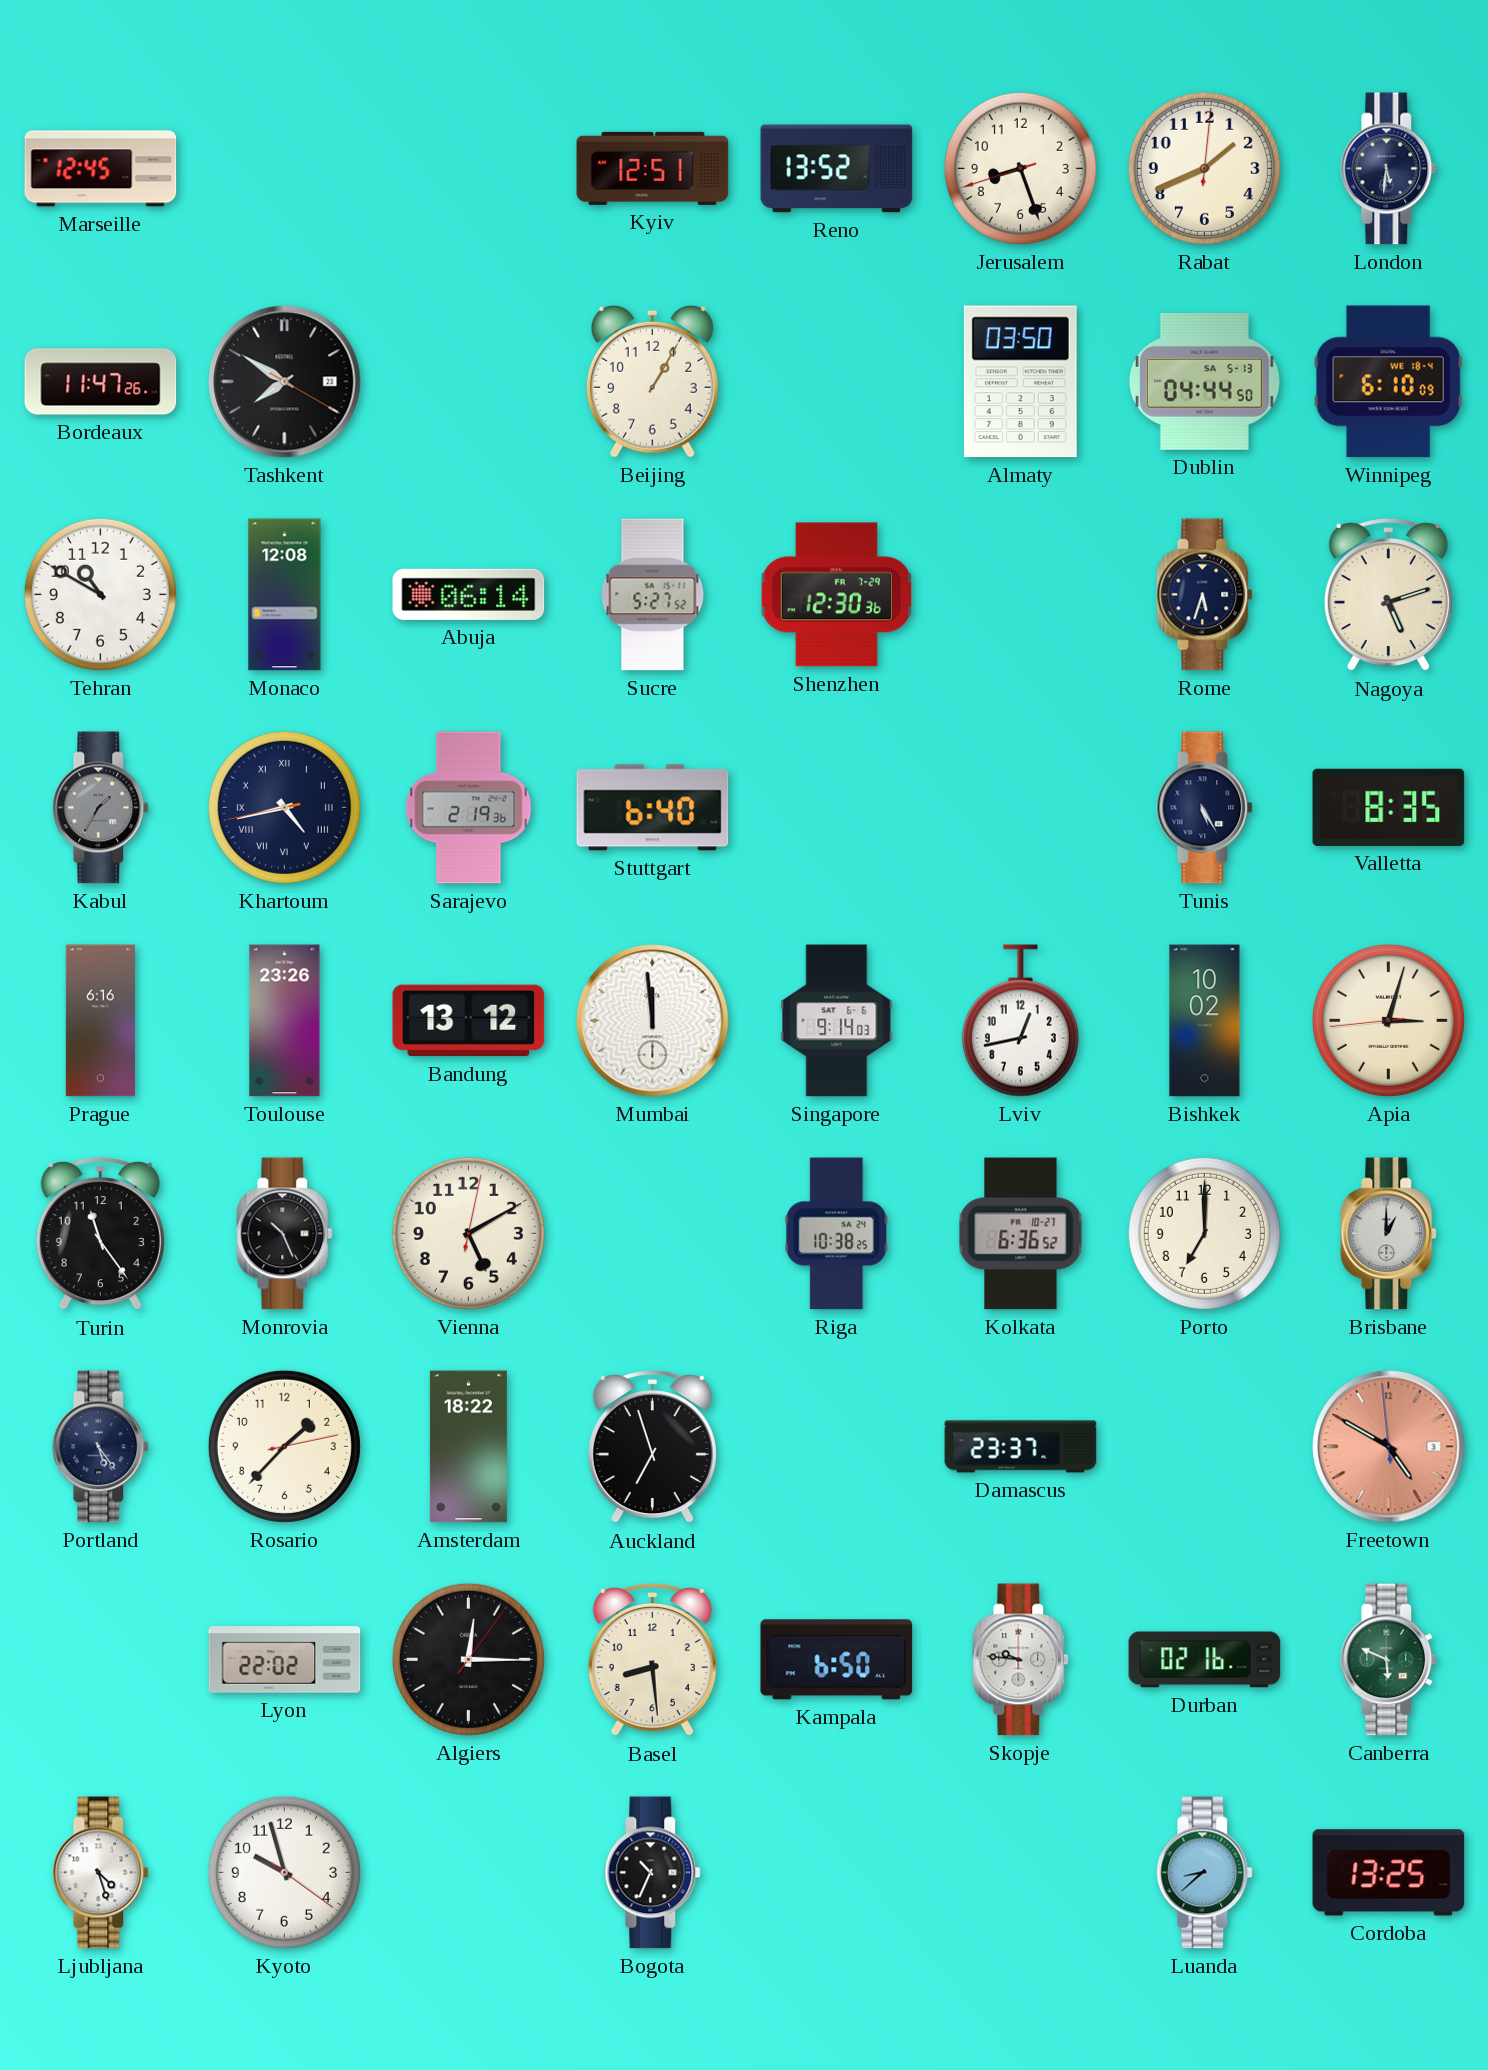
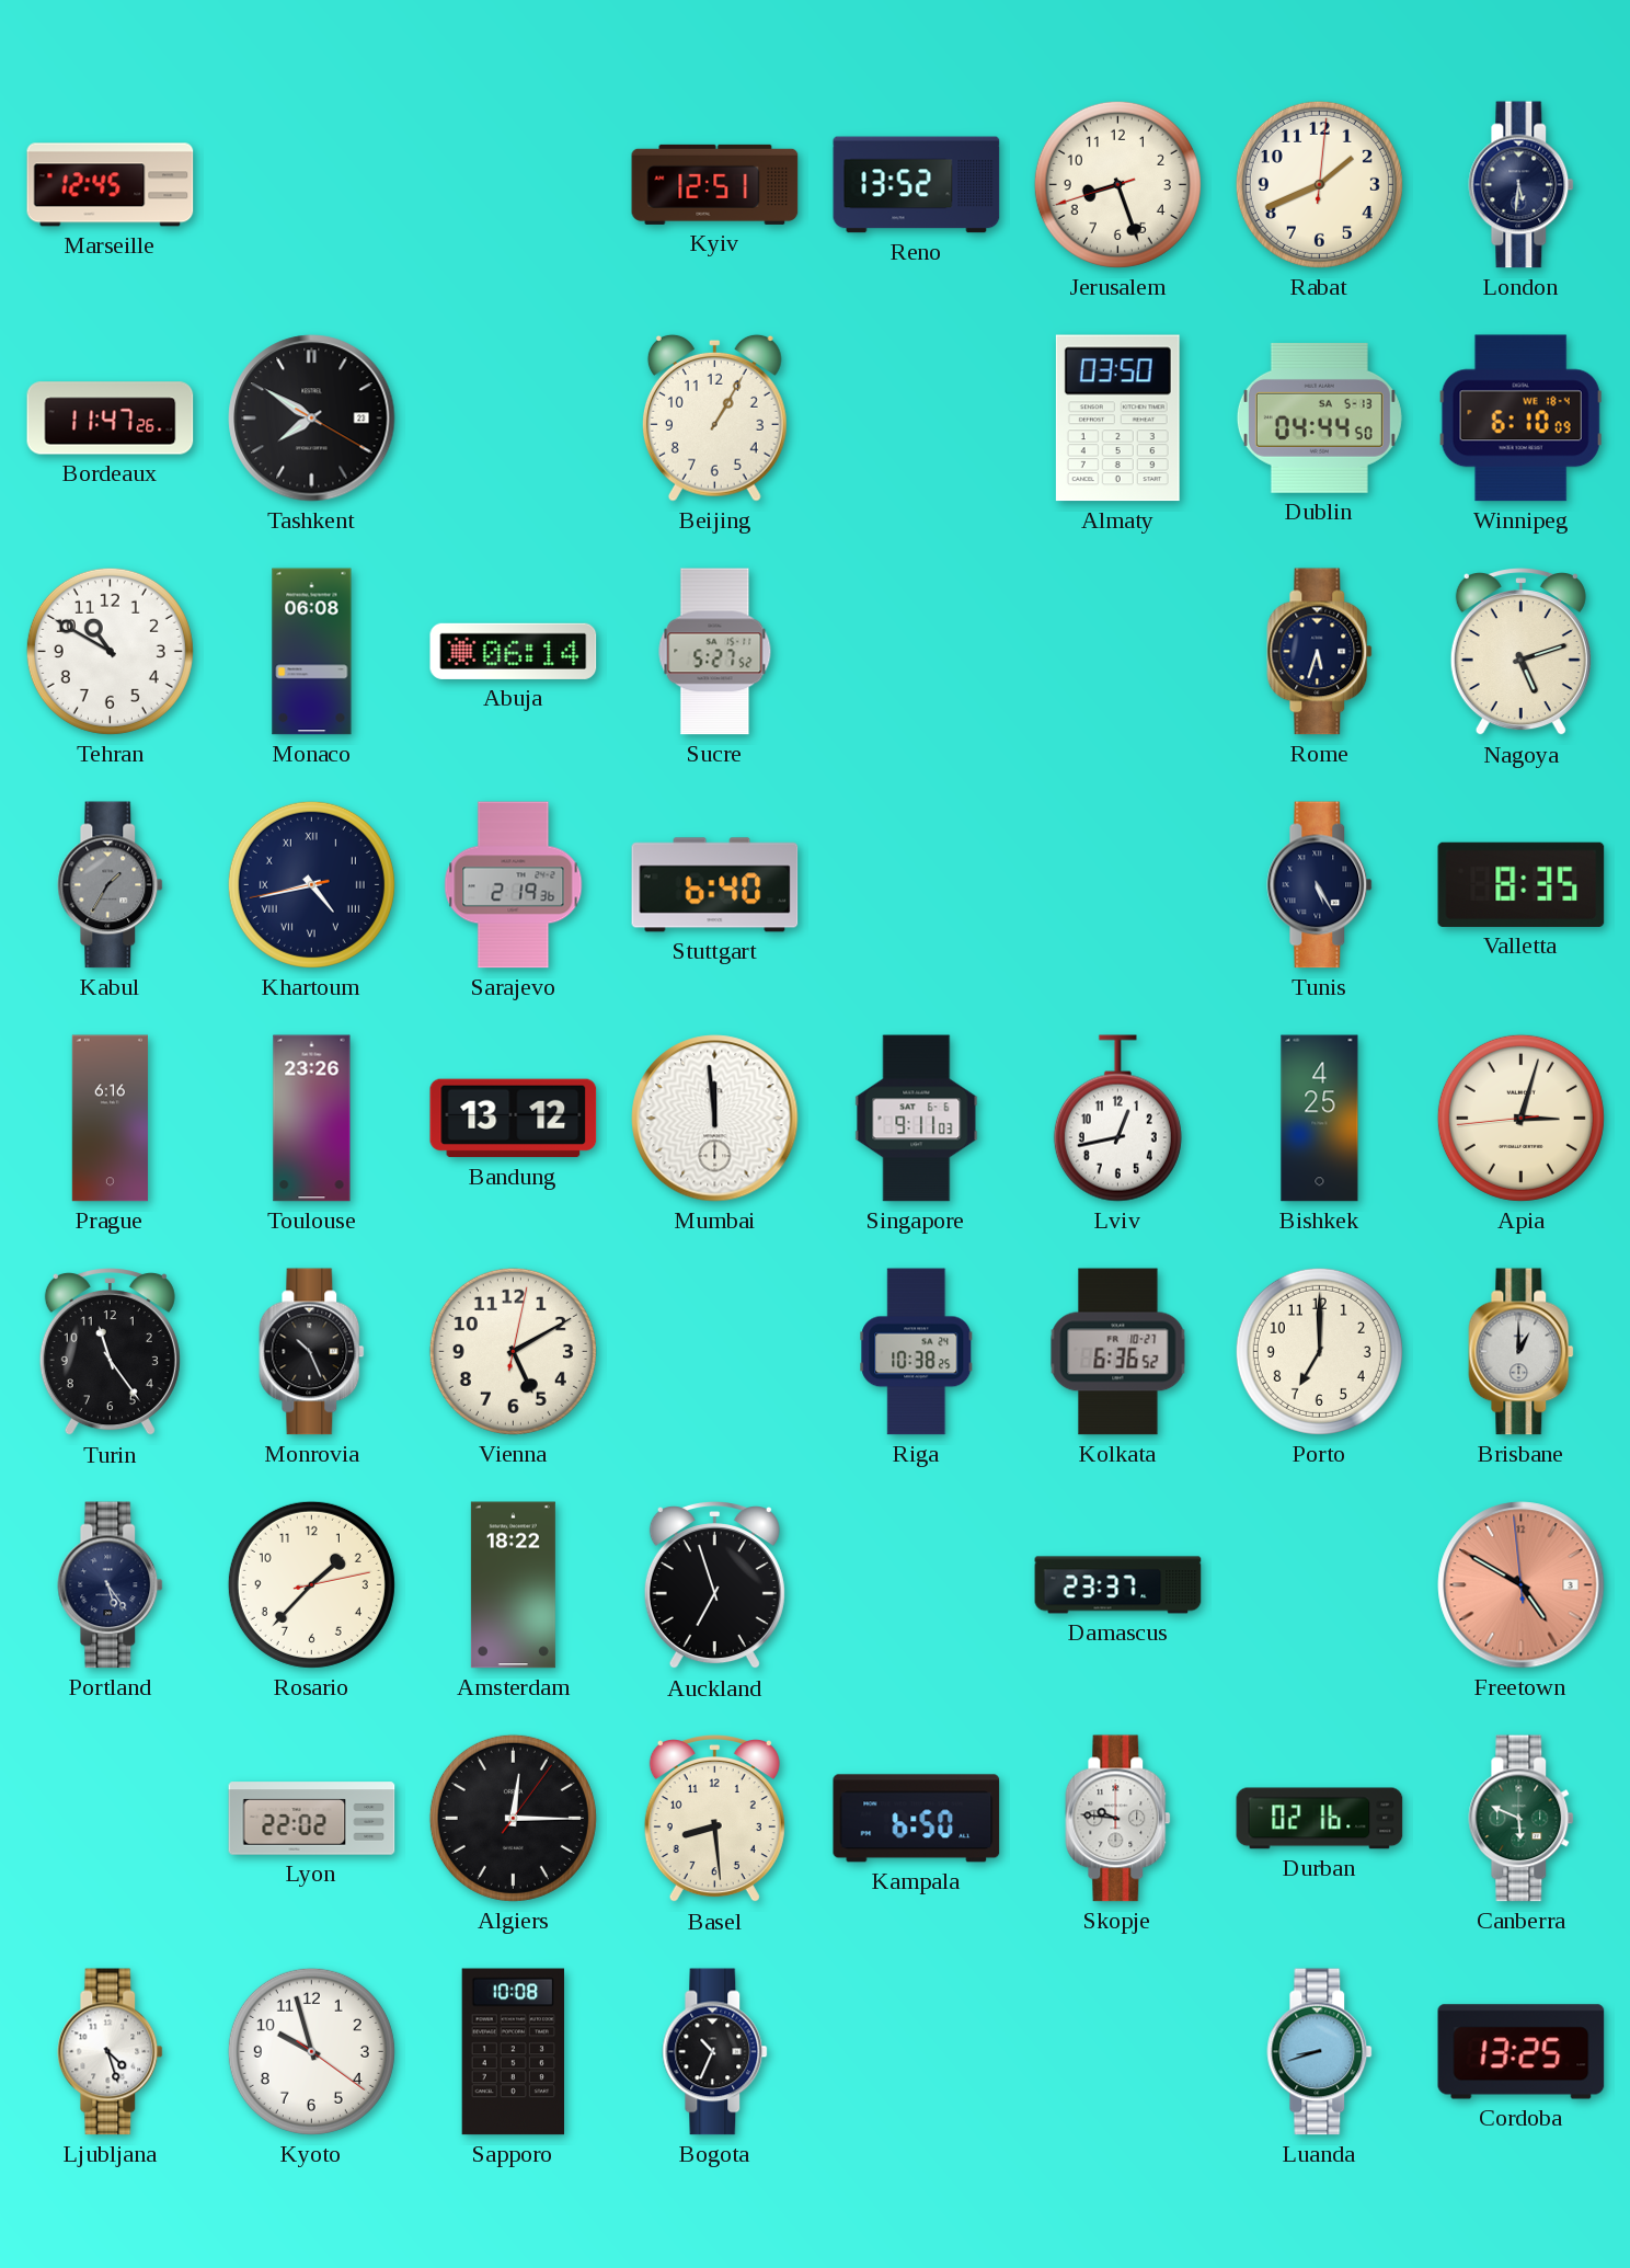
Monaco: 12:08 -> 06:08 (312, 652)
Shenzhen: 12:30 -> none (836, 595)
Singapore: 9:14 -> 9:11 (917, 1119)
Bishkek: 10:02 -> 4:25 (1320, 1119)
Sapporo: none -> 10:08 (513, 2052)
Luanda: 8:38 -> 8:42 (1320, 2052)
